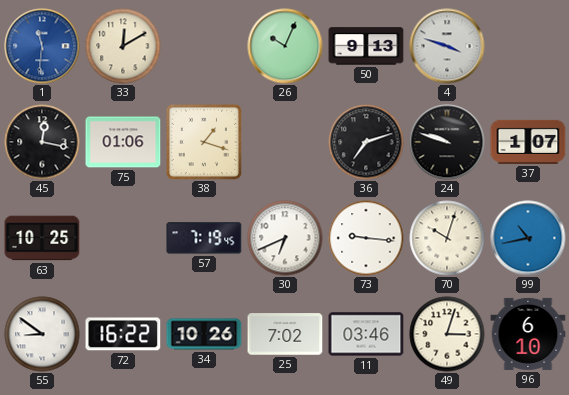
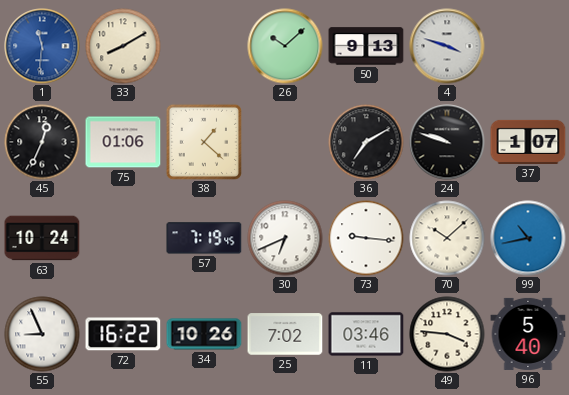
33: 12:10 -> 8:10 (123, 46)
26: 10:04 -> 10:08 (285, 46)
45: 12:17 -> 12:34 (42, 142)
38: 1:18 -> 1:22 (204, 142)
36: 7:12 -> 7:10 (366, 142)
63: 10:25 -> 10:24 (42, 238)
70: 10:03 -> 10:08 (447, 238)
55: 8:51 -> 8:56 (42, 334)
49: 3:03 -> 3:46 (447, 334)
96: 6:10 -> 5:40 (528, 334)
